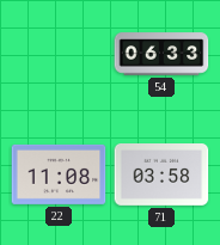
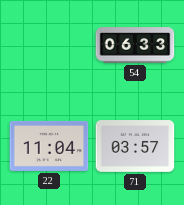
22: 11:08 -> 11:04 (49, 146)
71: 03:58 -> 03:57 (135, 147)
